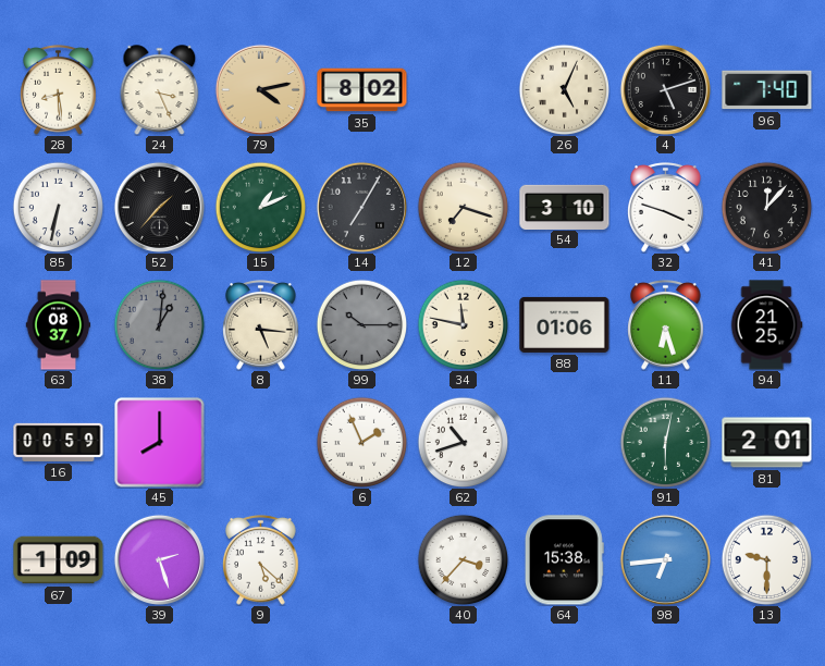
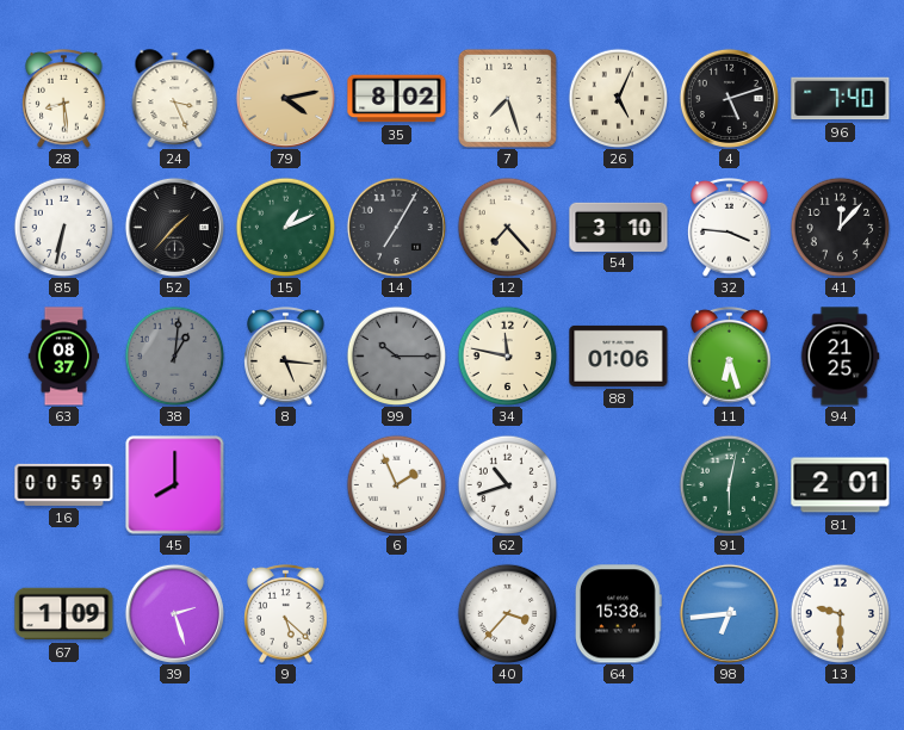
7: none -> 7:27 (507, 98)
12: 7:18 -> 7:23 (507, 227)
32: 3:48 -> 3:46 (730, 228)
